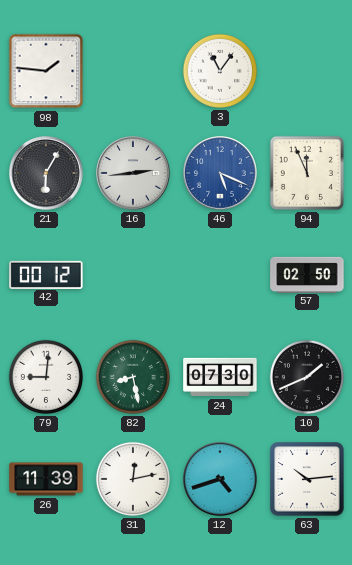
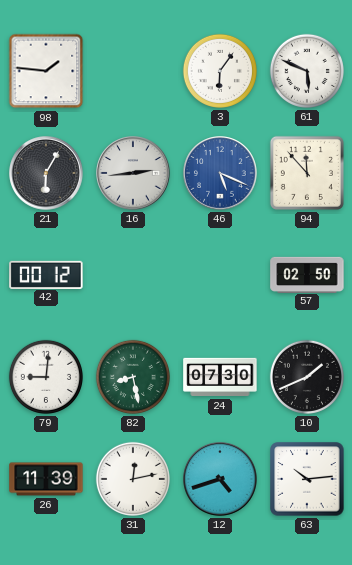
3: 11:06 -> 6:06 (220, 71)
61: none -> 5:49 (307, 71)
94: 11:56 -> 11:53 (307, 173)
